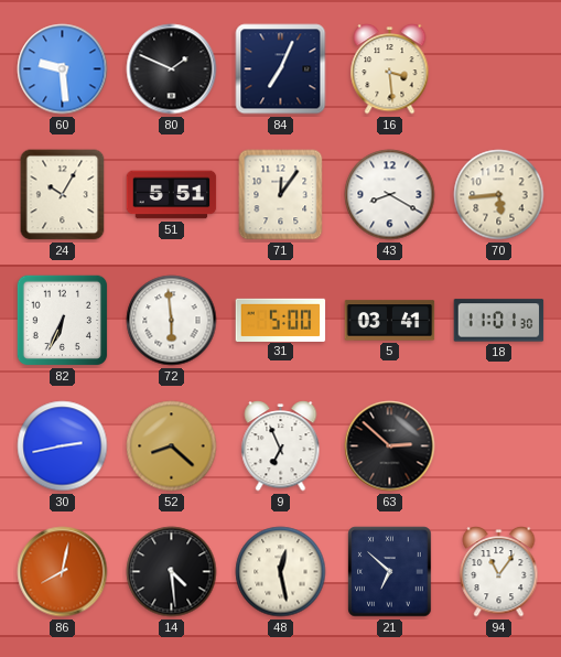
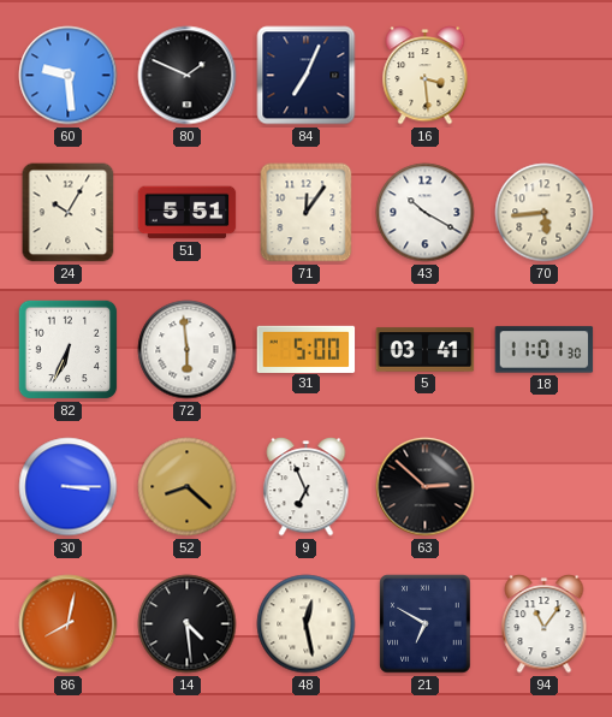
43: 8:20 -> 10:20 (426, 213)
30: 2:43 -> 3:15 (69, 487)
21: 6:52 -> 6:50 (426, 624)
